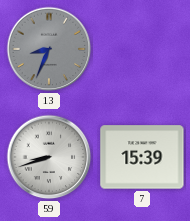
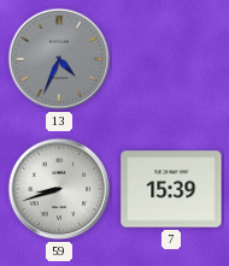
13: 8:34 -> 4:34 (59, 59)
